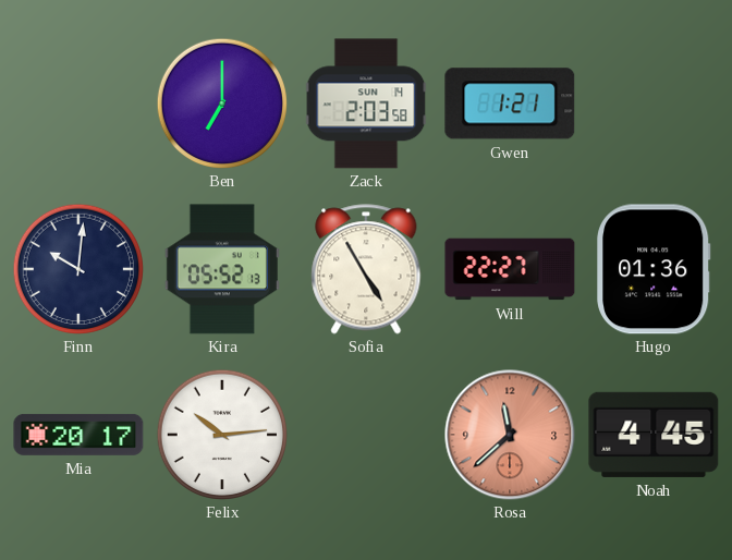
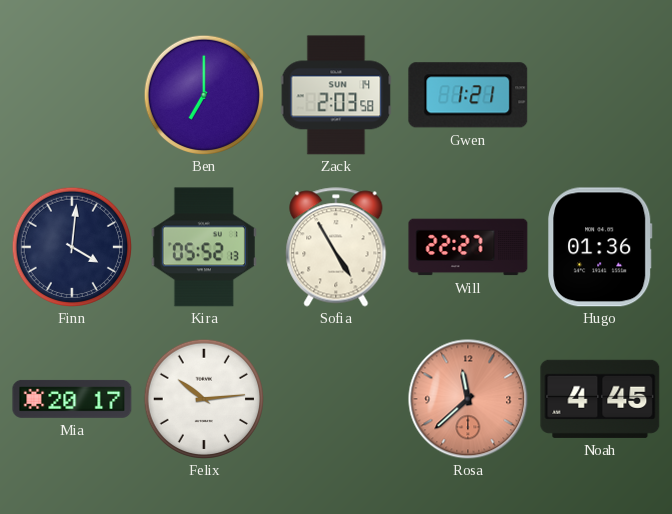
Finn: 10:01 -> 4:01 (71, 246)
